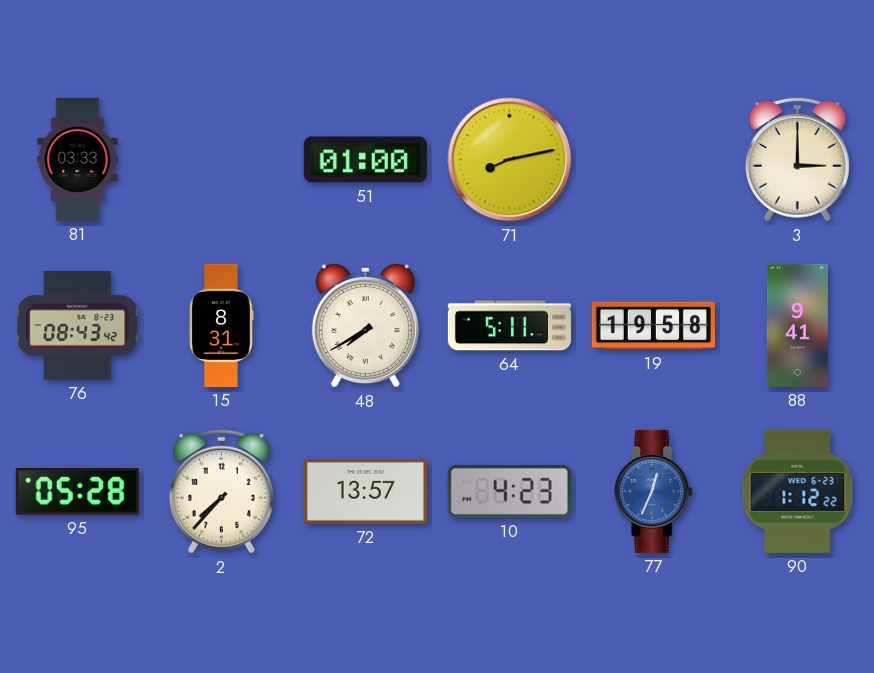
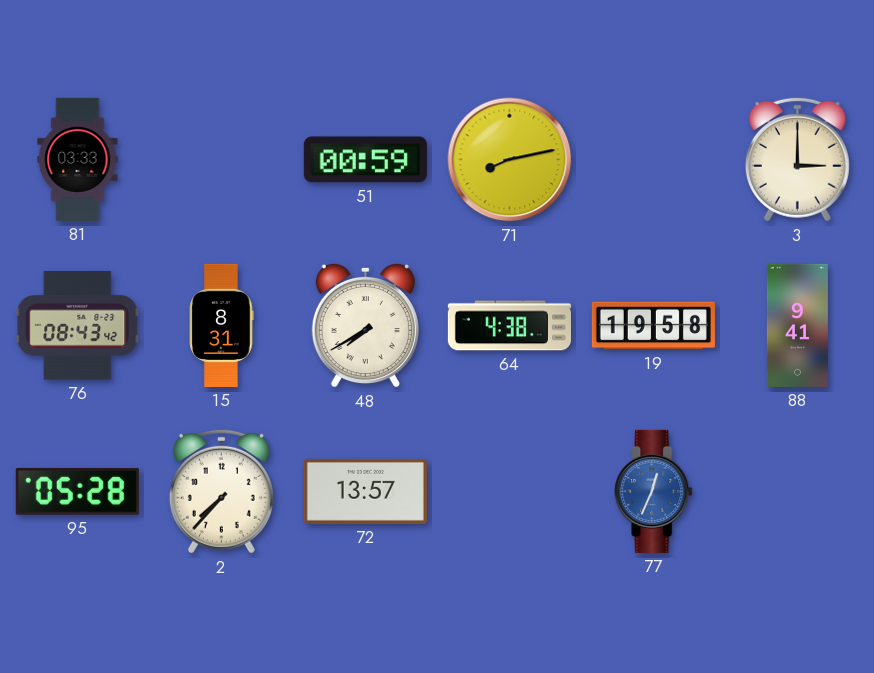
51: 01:00 -> 00:59 (365, 160)
64: 5:11 -> 4:38 (509, 326)
10: 4:23 -> none (509, 491)
90: 1:12 -> none (798, 491)
